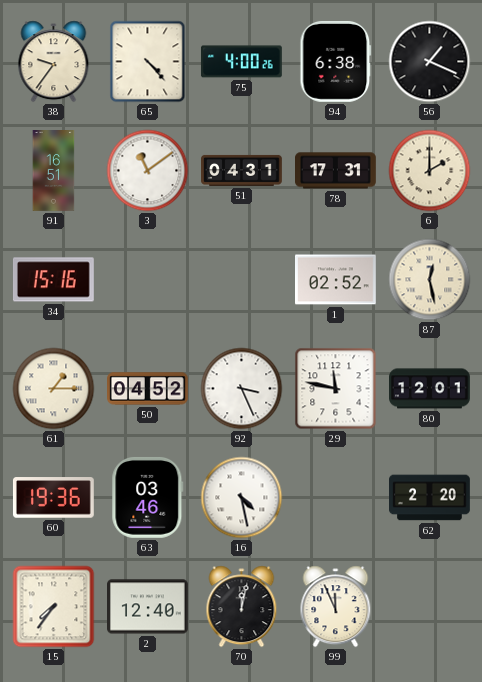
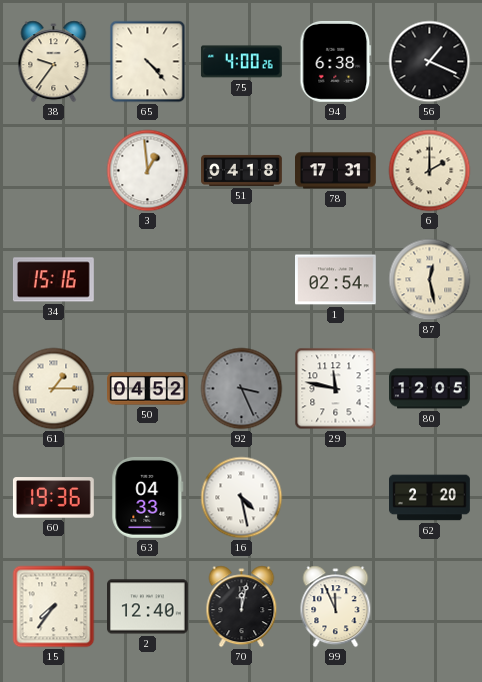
91: 16:51 -> none (54, 171)
3: 11:09 -> 12:59 (148, 171)
51: 04:31 -> 04:18 (242, 170)
1: 02:52 -> 02:54 (336, 280)
92 dial: white -> grey (242, 389)
80: 12:01 -> 12:05 (430, 389)
63: 03:46 -> 04:33 (148, 497)
